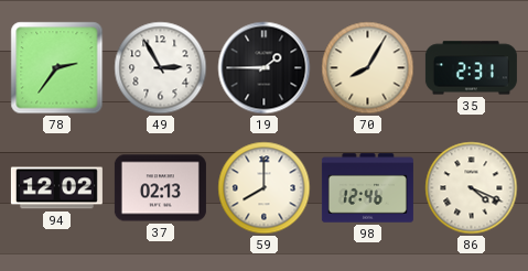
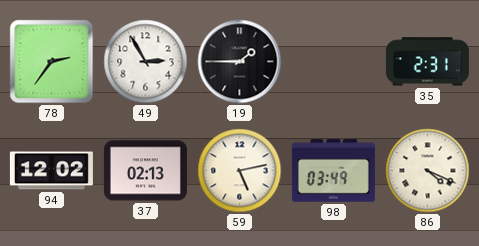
70: 8:05 -> none (368, 68)
59: 8:00 -> 5:13 (240, 171)
98: 12:46 -> 03:49 (333, 171)
